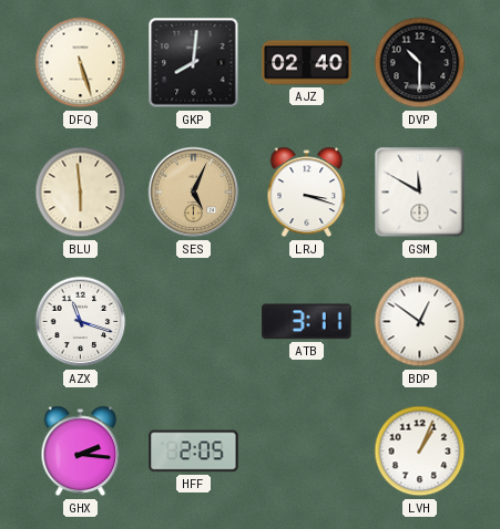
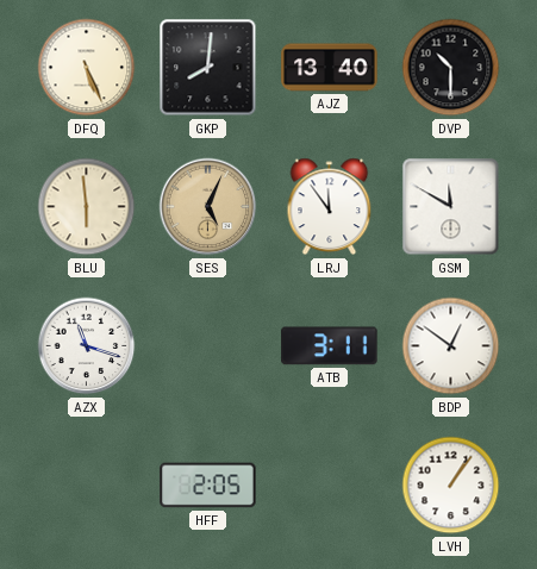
DFQ: 5:27 -> 5:26 (87, 68)
AJZ: 02:40 -> 13:40 (330, 68)
LRJ: 3:18 -> 11:54 (330, 207)
GHX: 2:16 -> none (81, 452)
LVH: 1:04 -> 1:06 (451, 486)
